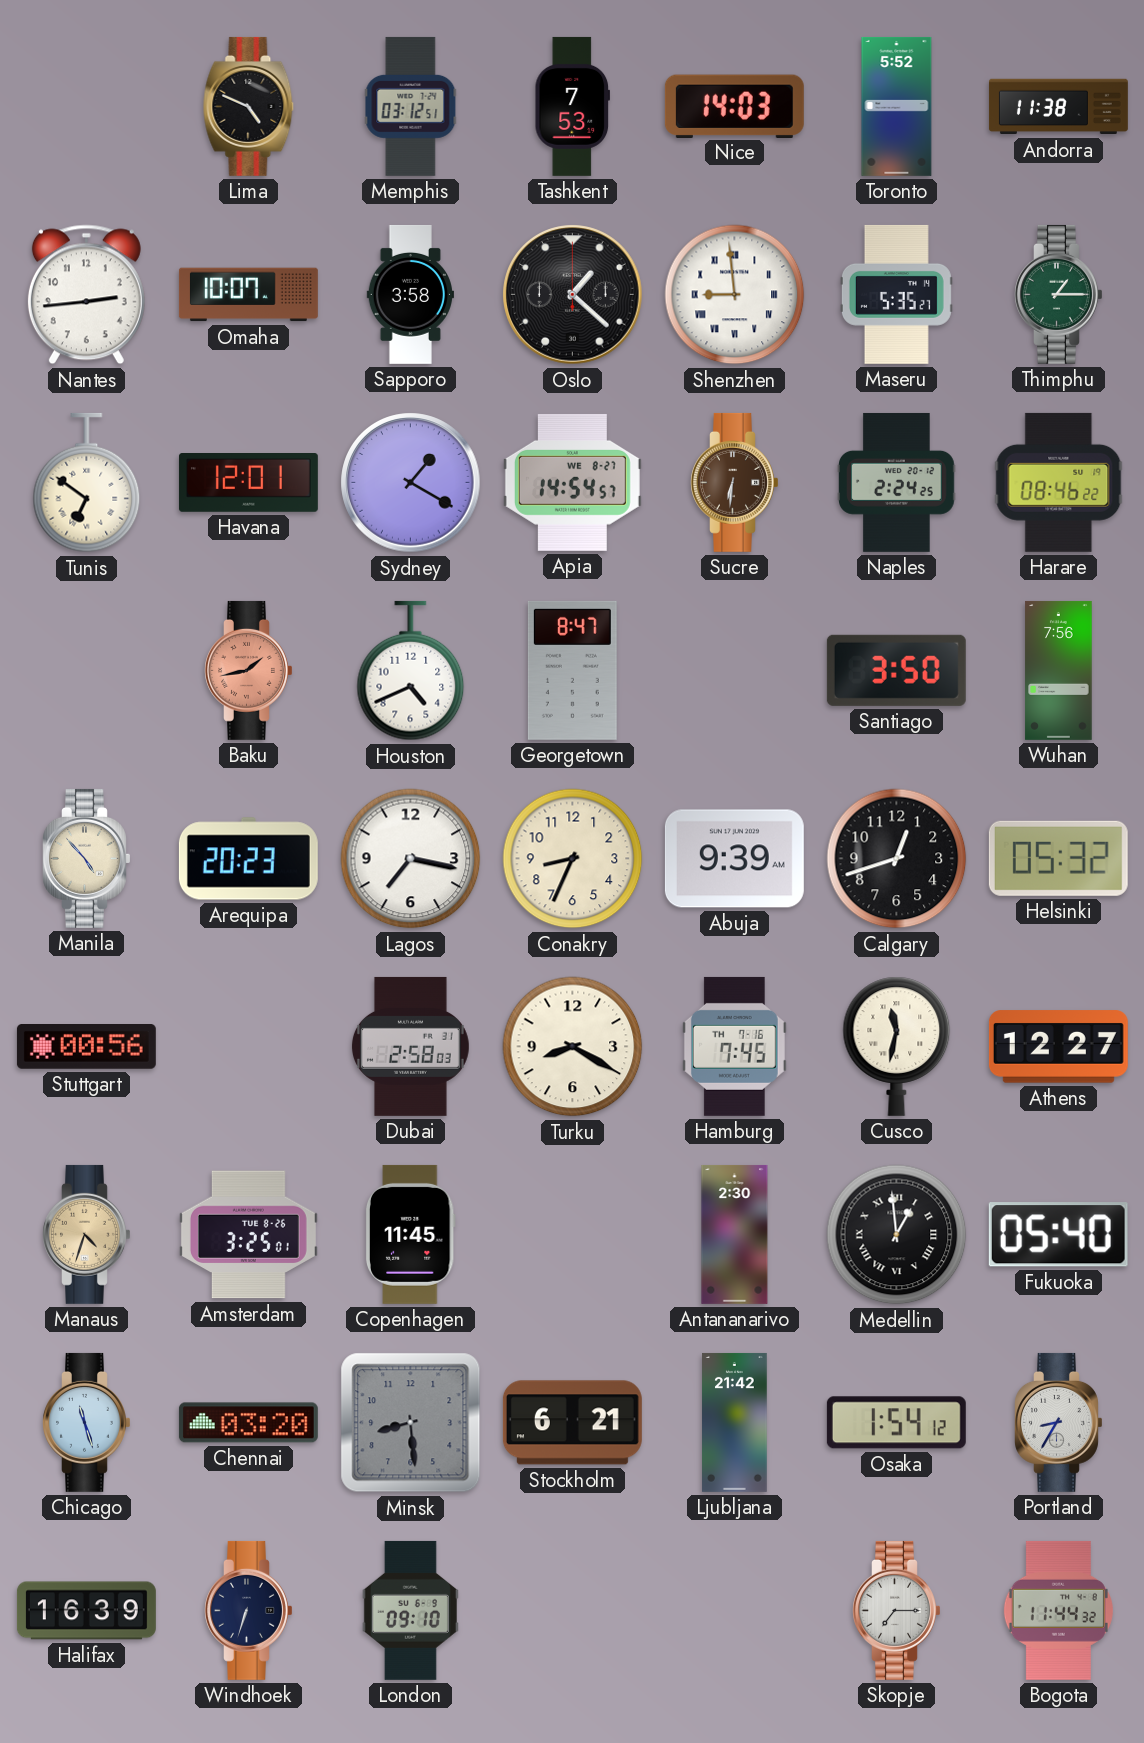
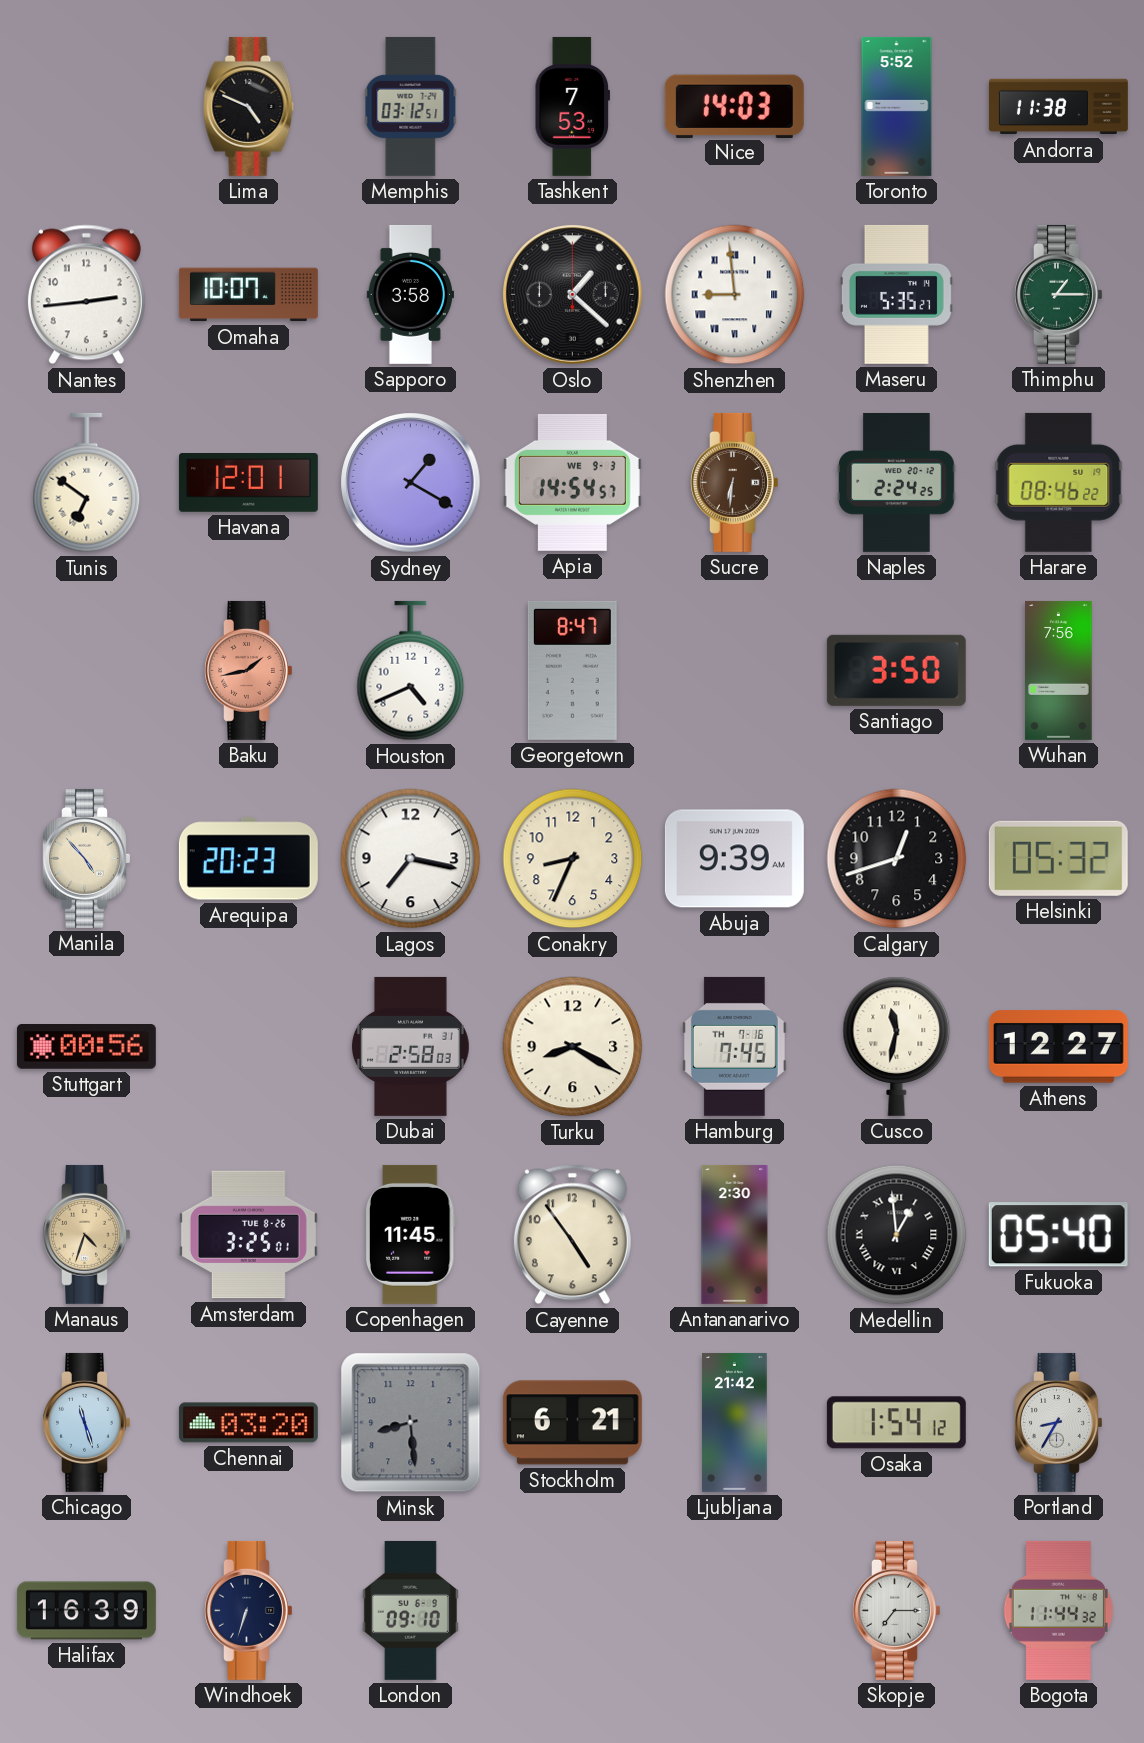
Apia date: WE 8-27 -> WE 9-3 (572, 482)
Cayenne: none -> 4:54 (572, 1235)
